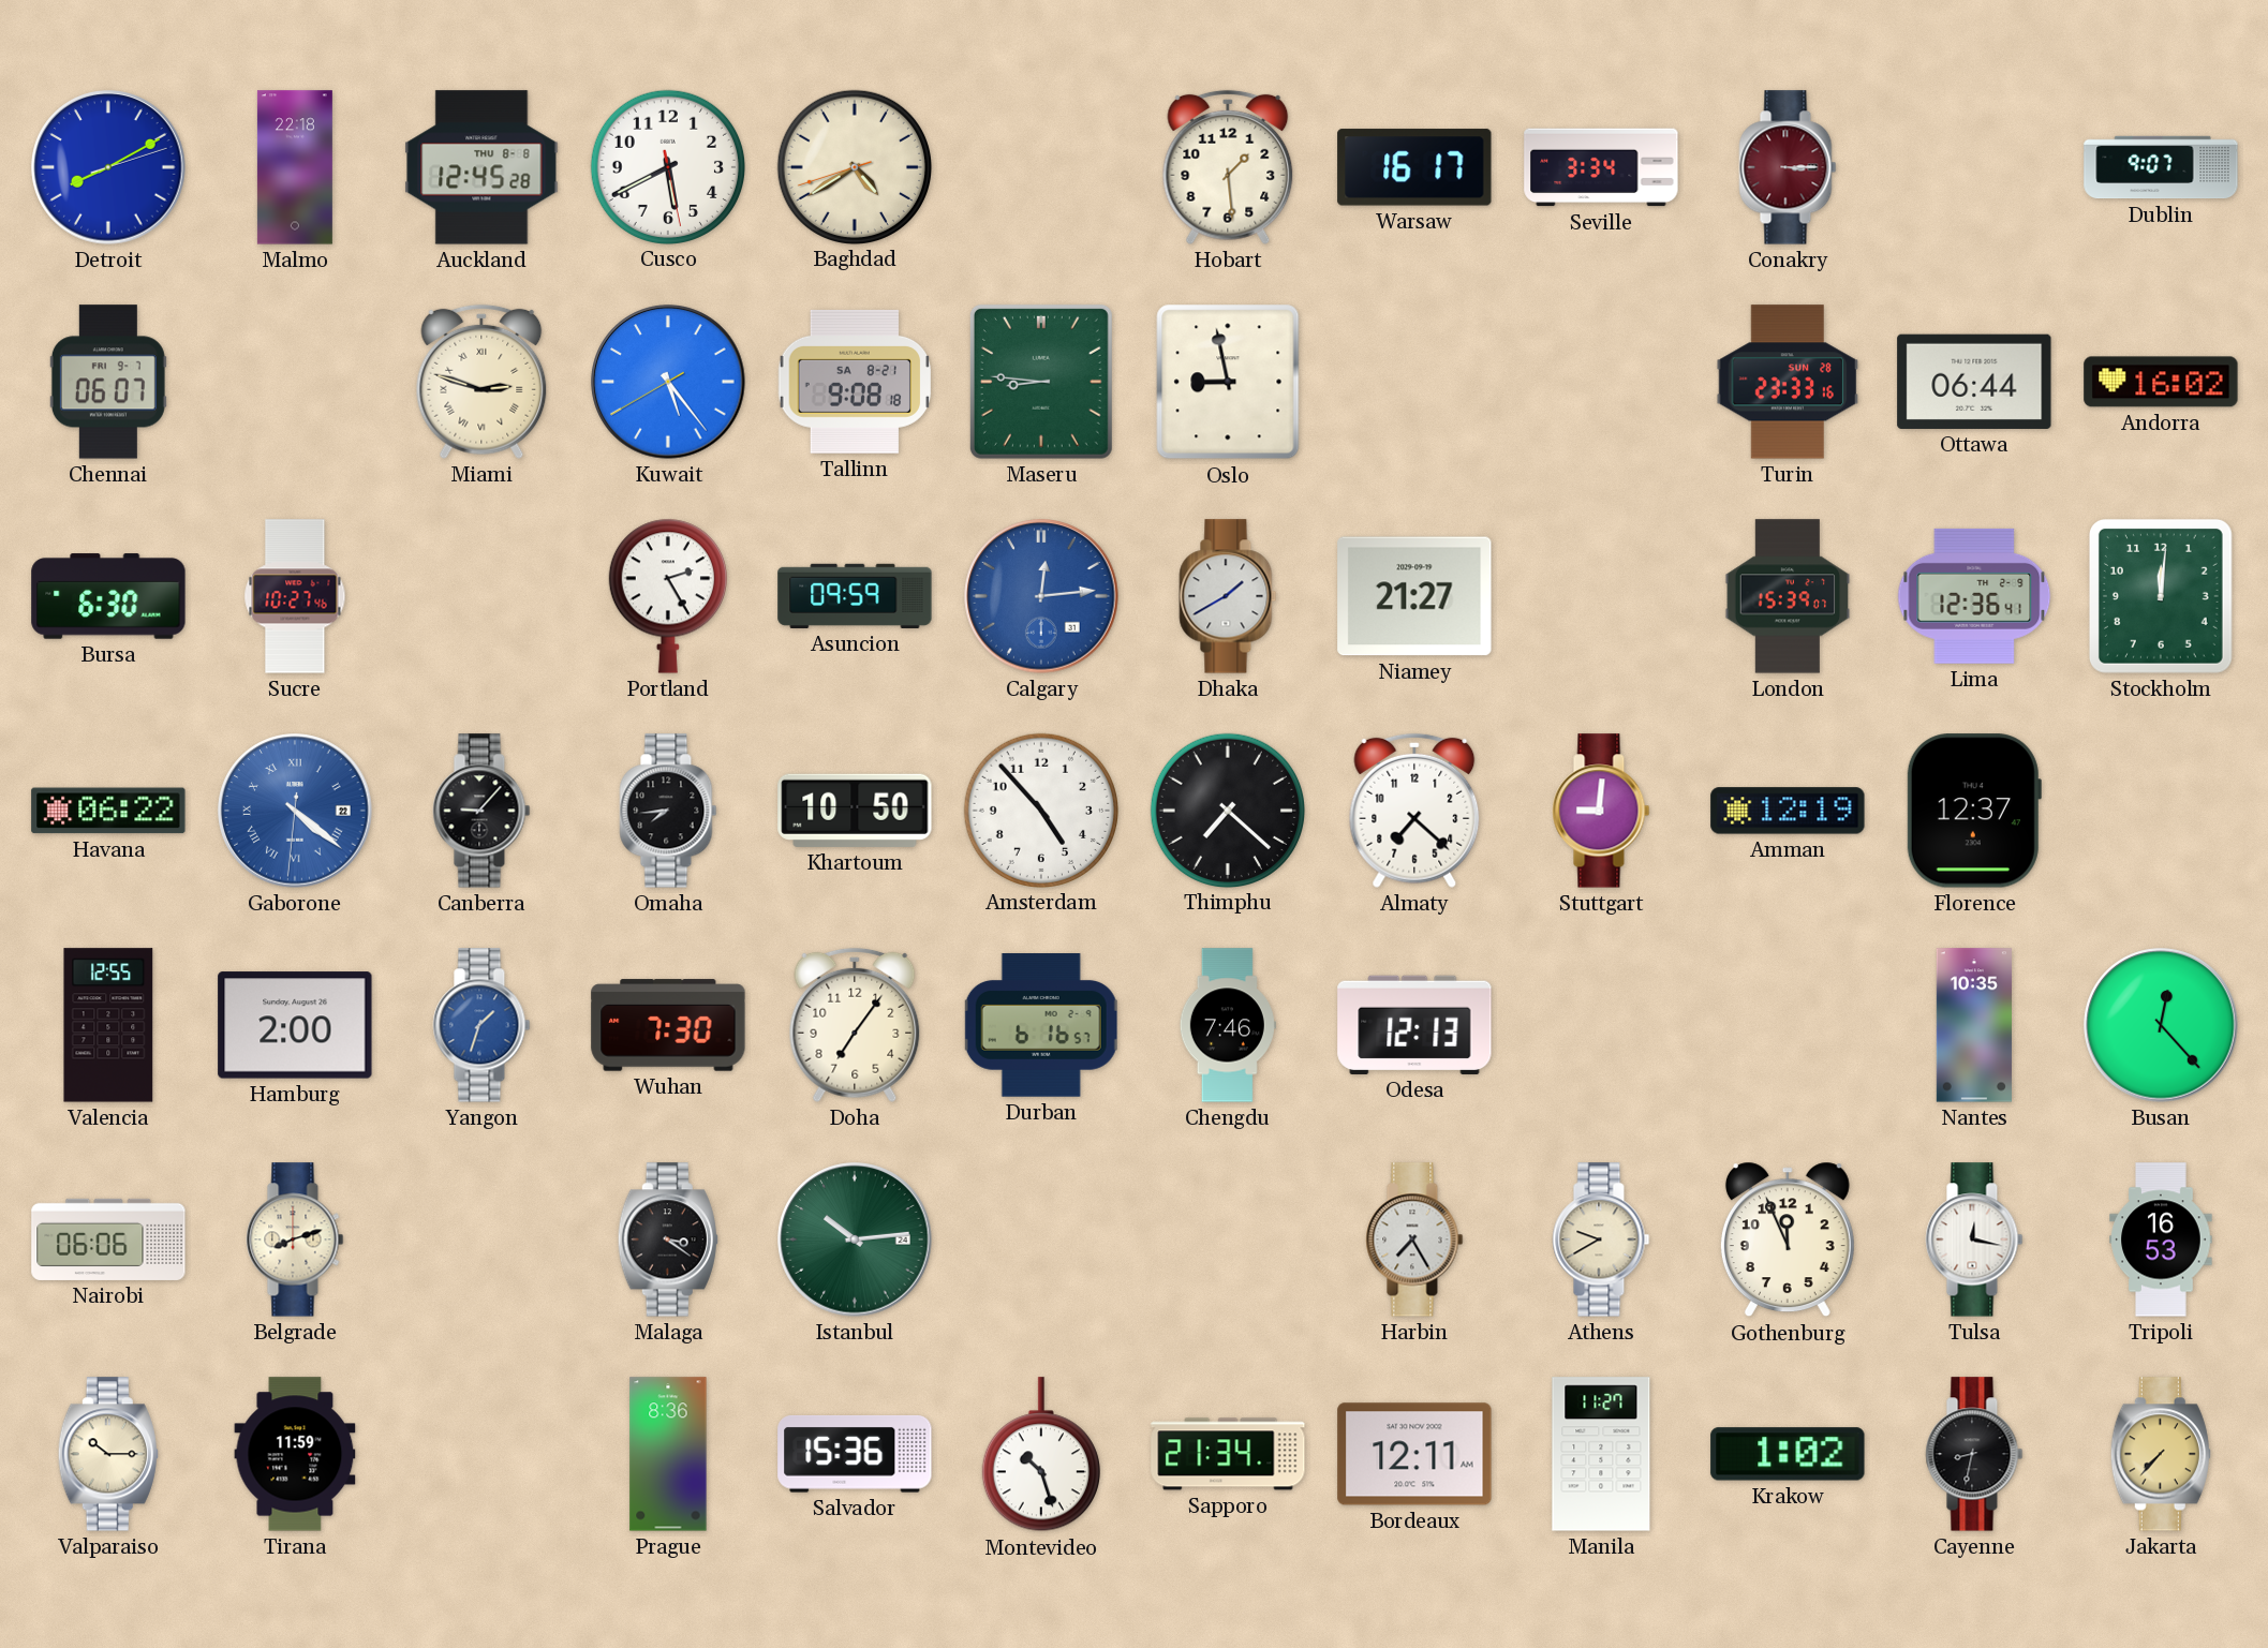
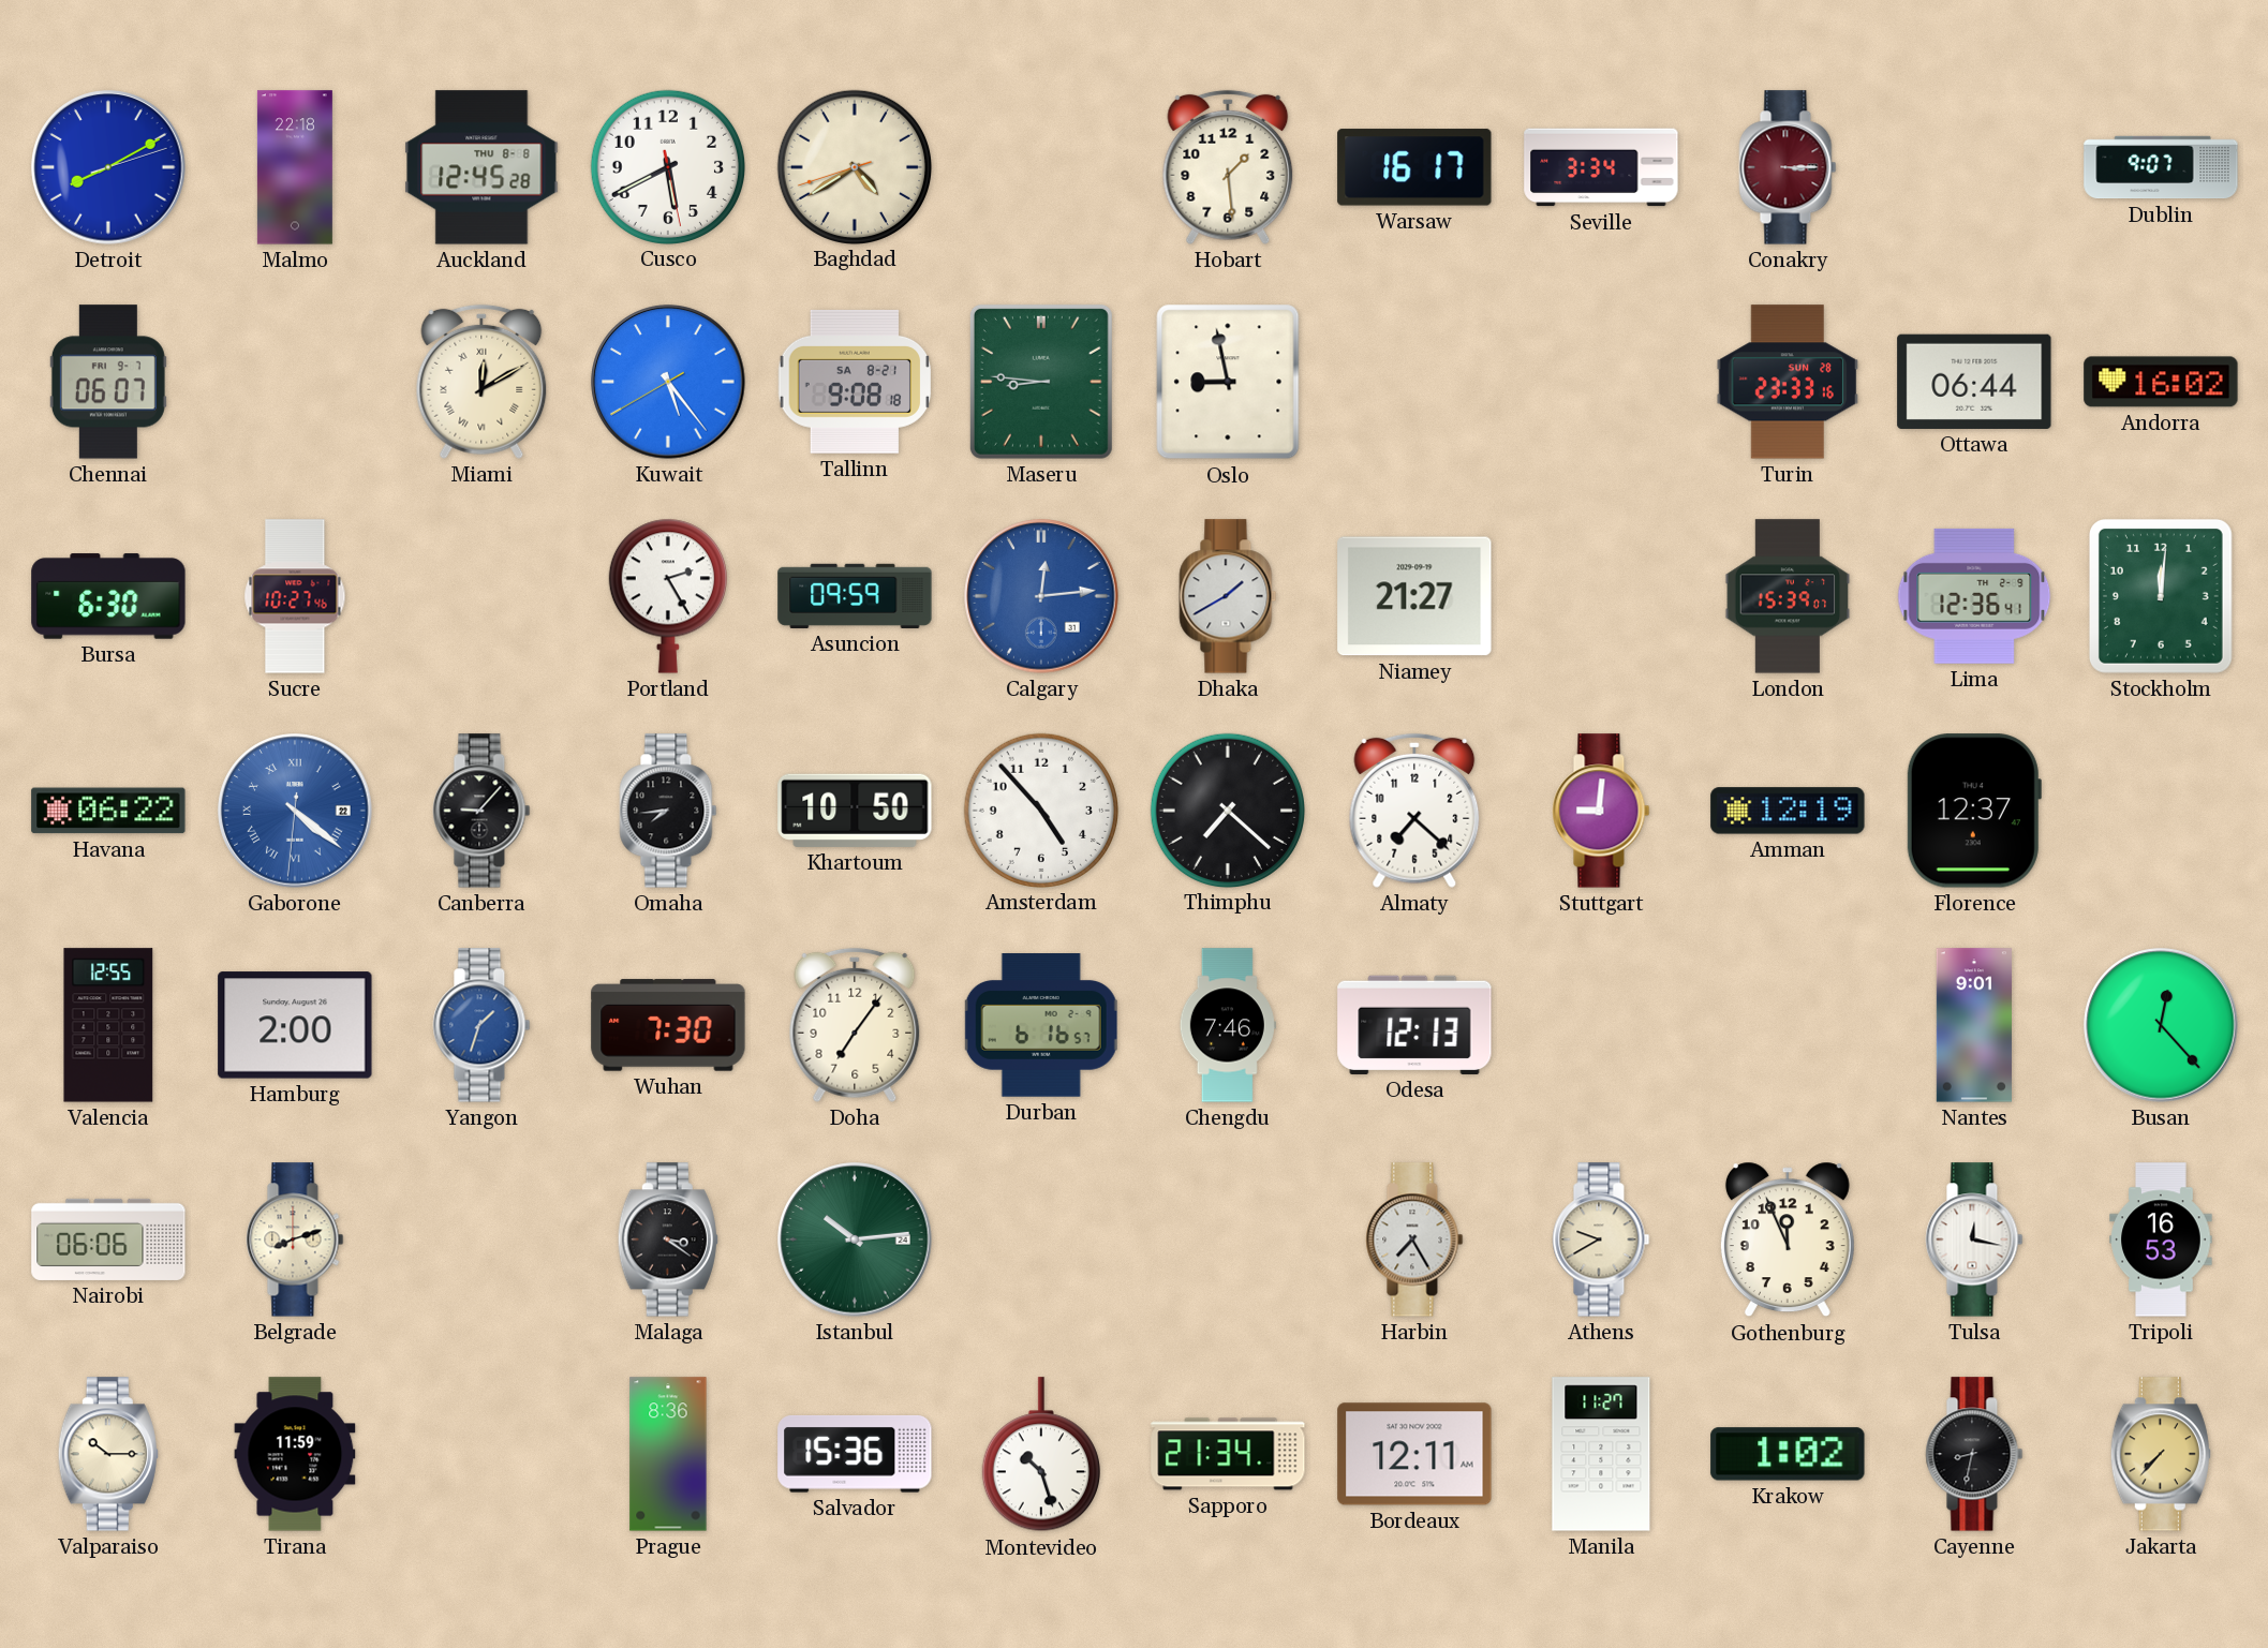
Miami: 2:48 -> 12:10 (481, 382)
Nantes: 10:35 -> 9:01 (1974, 1025)
